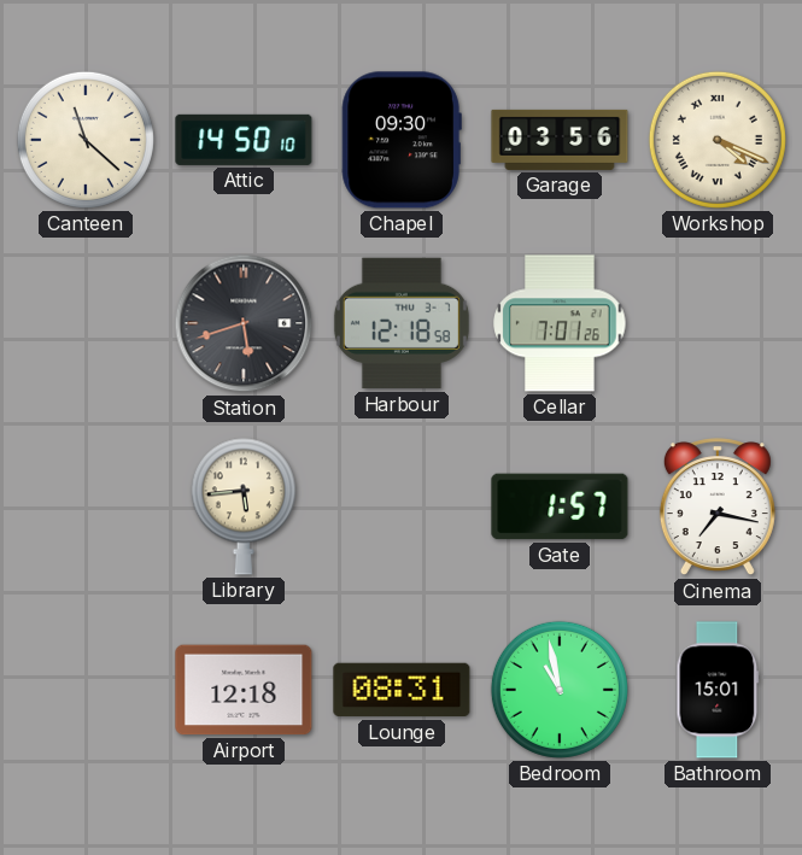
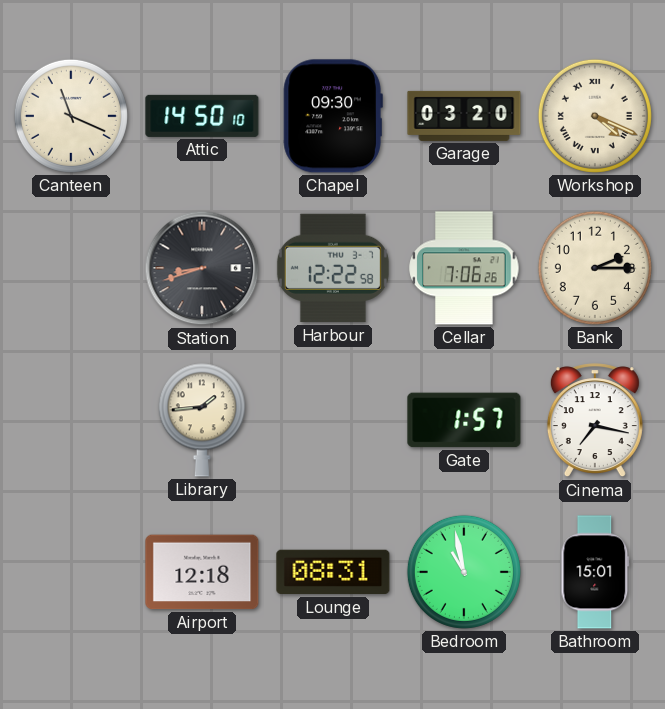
Canteen: 11:22 -> 11:19 (71, 116)
Garage: 03:56 -> 03:20 (464, 116)
Station: 5:42 -> 8:42 (202, 268)
Harbour: 12:18 -> 12:22 (333, 268)
Cellar: 7:01 -> 7:06 (464, 268)
Bank: none -> 2:15 (595, 268)
Library: 5:44 -> 1:44 (202, 420)
